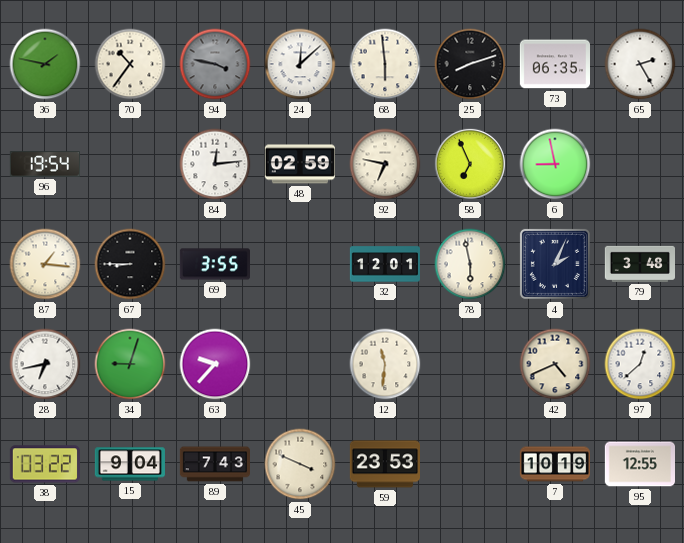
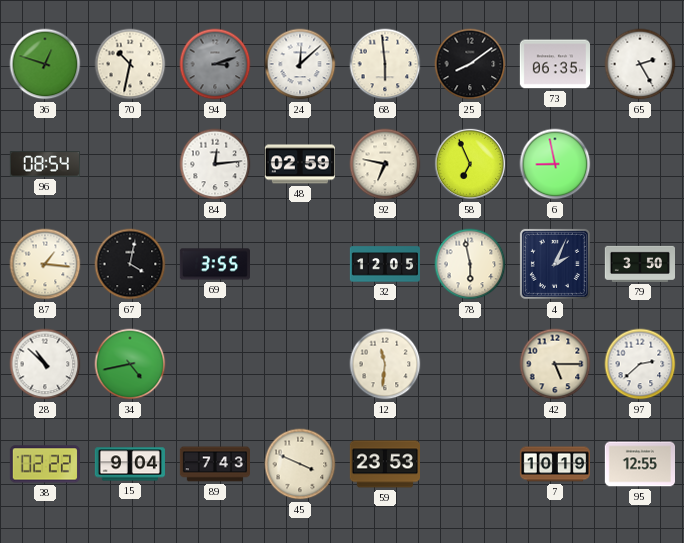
36: 1:47 -> 12:48 (45, 64)
70: 10:36 -> 10:32 (130, 64)
94: 3:47 -> 3:12 (215, 64)
25: 8:12 -> 8:09 (470, 64)
96: 19:54 -> 08:54 (45, 164)
67: 8:45 -> 4:02 (130, 264)
32: 12:01 -> 12:05 (384, 264)
79: 3:48 -> 3:50 (639, 264)
28: 6:43 -> 10:52 (45, 364)
34: 9:03 -> 4:43 (130, 364)
63: 9:37 -> none (215, 364)
42: 4:41 -> 5:15 (555, 364)
97: 12:38 -> 2:38 (640, 364)
38: 03:22 -> 02:22 (45, 464)
